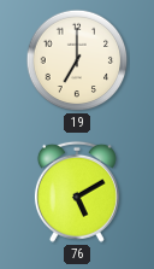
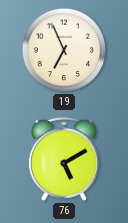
19: 7:00 -> 6:56 (64, 50)
